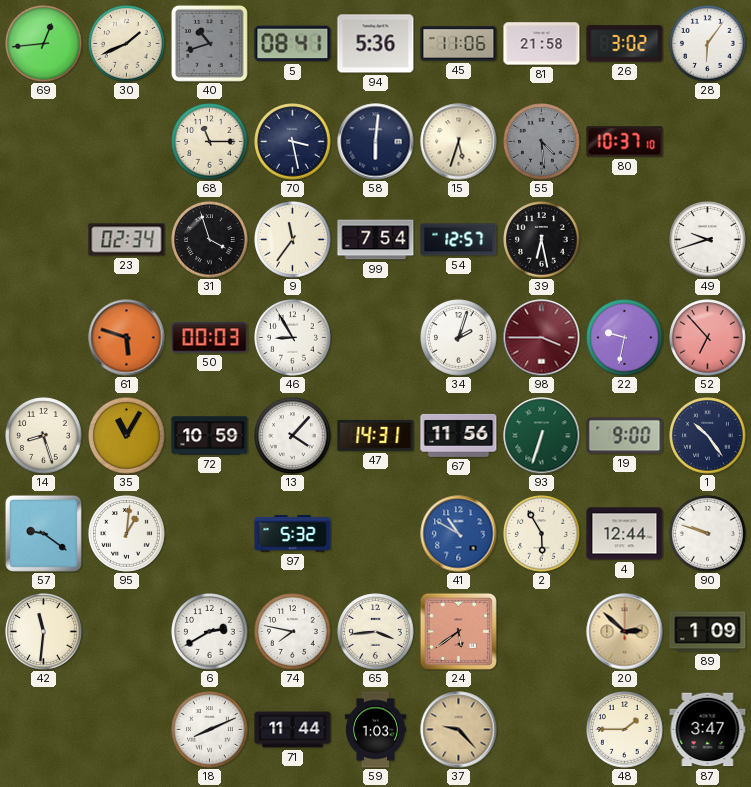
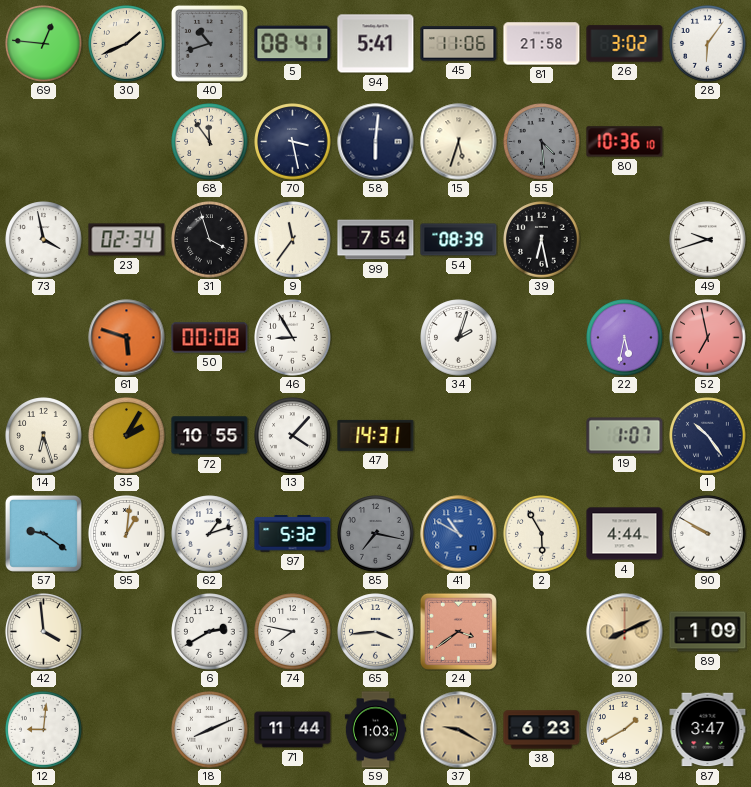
69: 12:44 -> 12:46 (44, 44)
94: 5:36 -> 5:41 (376, 44)
68: 11:15 -> 11:54 (210, 142)
80: 10:37 -> 10:36 (625, 142)
73: none -> 3:58 (44, 240)
54: 12:57 -> 08:39 (459, 240)
50: 00:03 -> 00:08 (210, 338)
98: 3:45 -> none (542, 338)
22: 9:32 -> 5:32 (625, 338)
52: 6:53 -> 6:58 (708, 338)
14: 8:27 -> 6:27 (44, 436)
35: 11:05 -> 2:05 (127, 436)
72: 10:59 -> 10:55 (210, 436)
67: 11:56 -> none (459, 435)
93: 6:33 -> none (542, 436)
19: 9:00 -> 1:07 (625, 436)
62: none -> 1:12 (210, 534)
85: none -> 7:17 (376, 534)
4: 12:44 -> 4:44 (625, 534)
90: 9:48 -> 9:50 (708, 534)
42: 11:31 -> 3:59 (44, 632)
24: 5:39 -> 3:39 (458, 631)
20: 2:52 -> 8:11 (625, 632)
12: none -> 9:01 (44, 730)
37: 9:23 -> 9:20 (459, 730)
38: none -> 6:23 (542, 730)
48: 1:45 -> 1:40 (625, 730)
